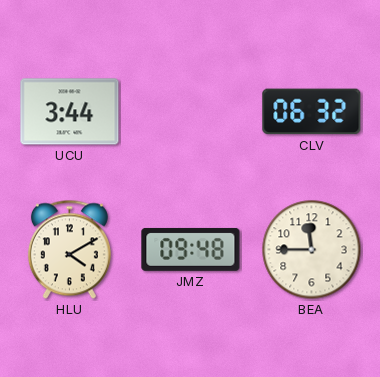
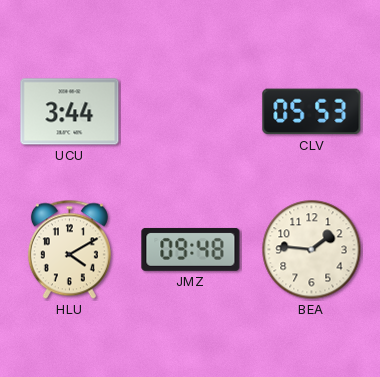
CLV: 06:32 -> 05:53 (312, 112)
BEA: 11:45 -> 1:46 (312, 250)
